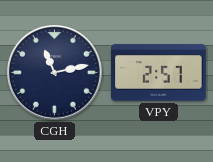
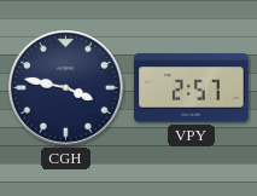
CGH: 11:13 -> 3:47 (66, 88)
